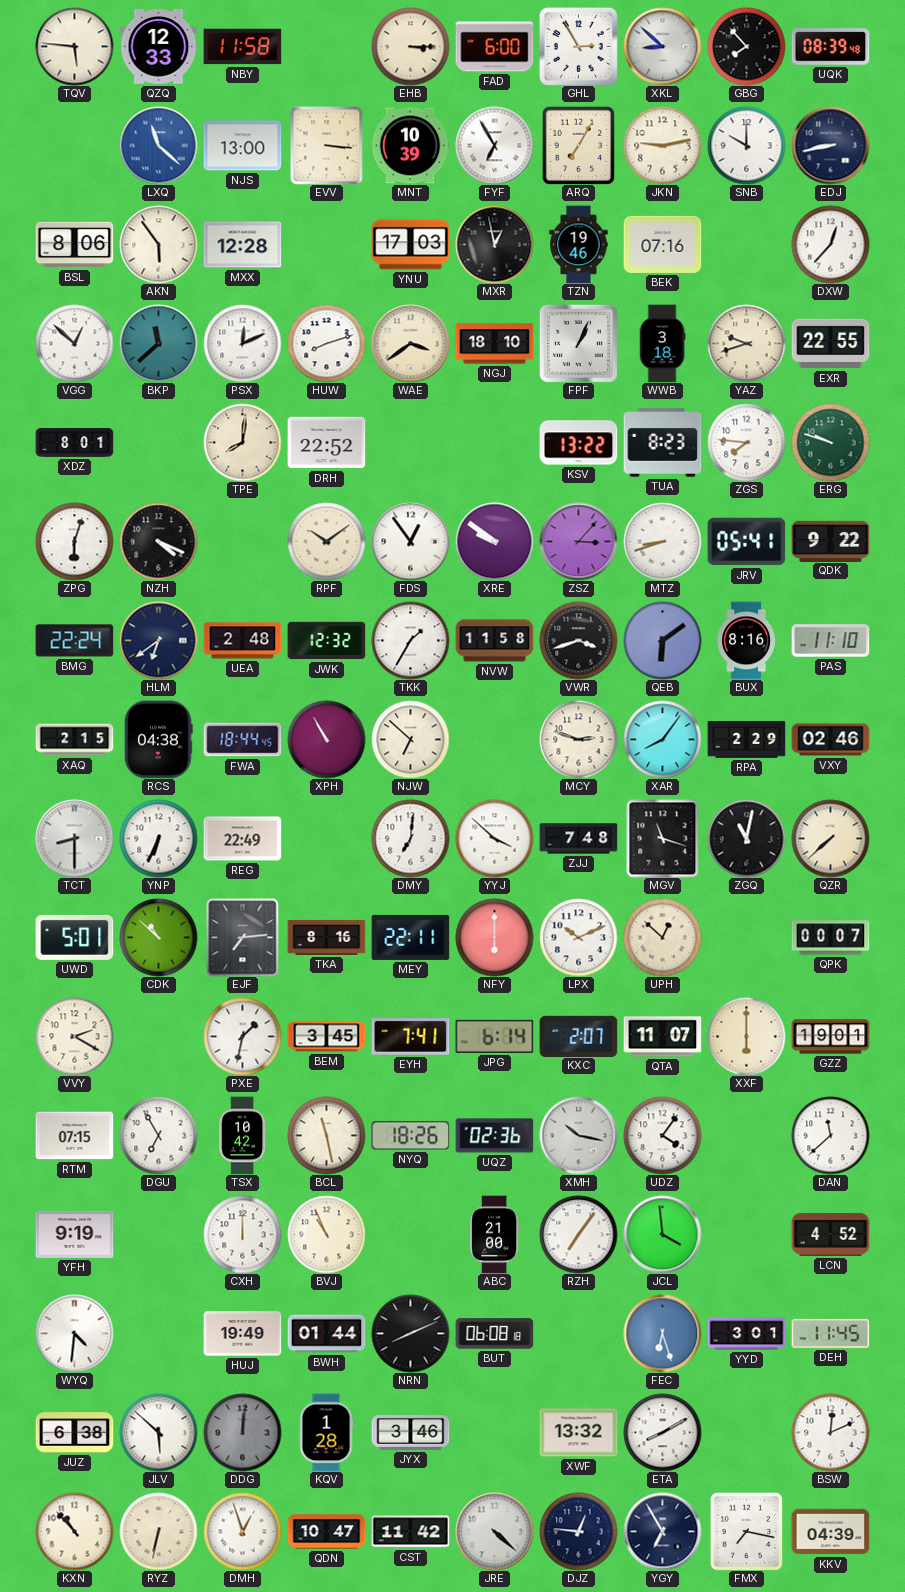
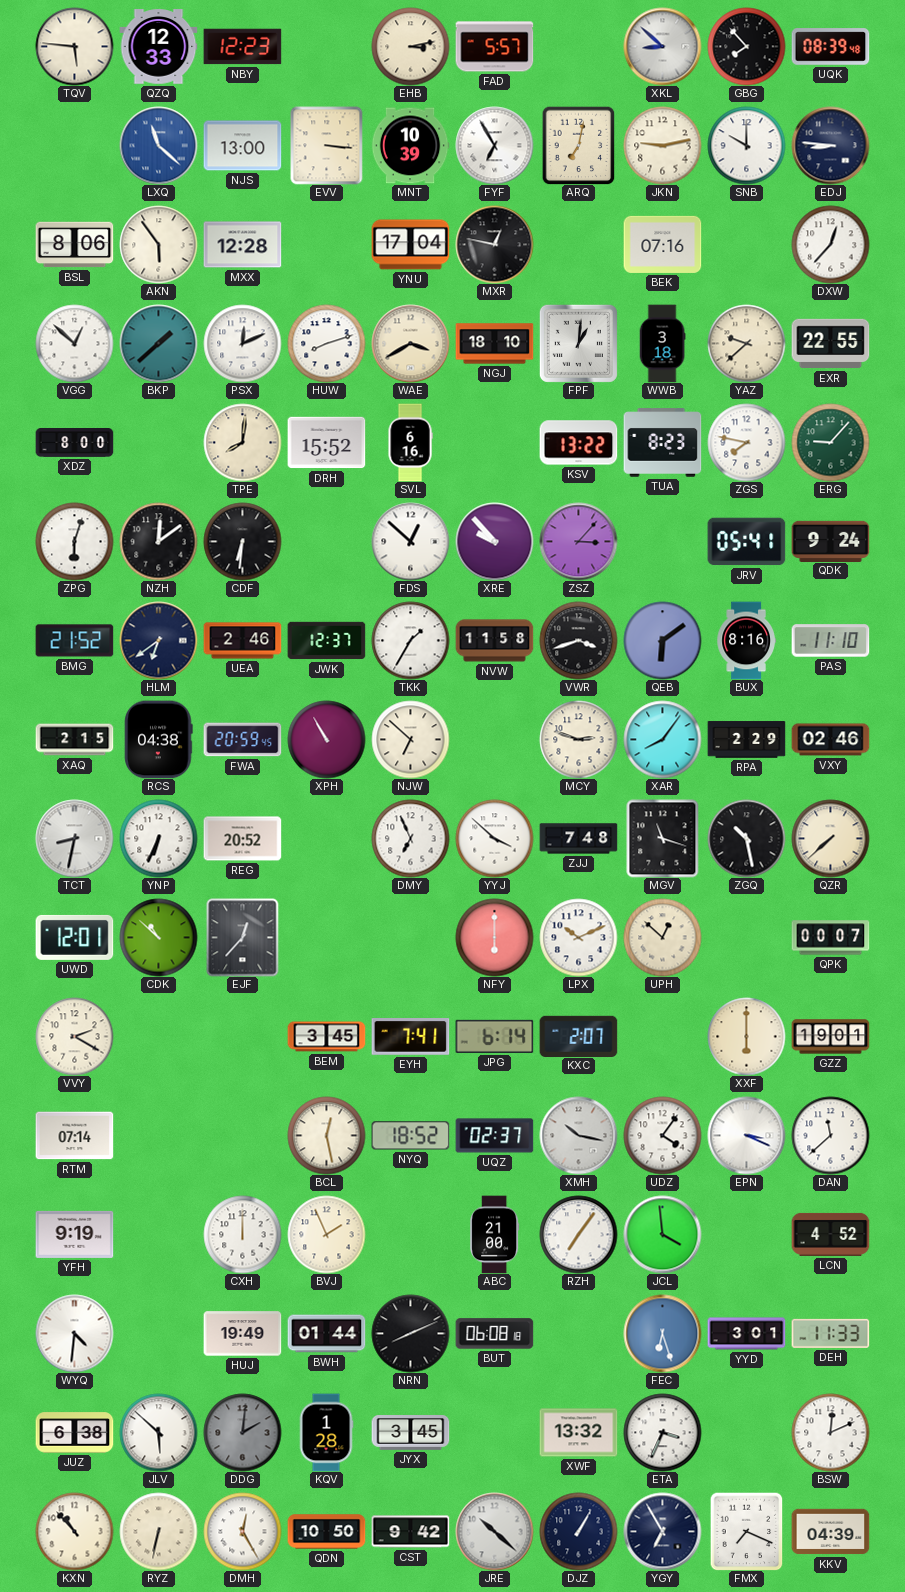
NBY: 11:58 -> 12:23 (242, 47)
EHB: 3:15 -> 3:13 (410, 46)
FAD: 6:00 -> 5:57 (494, 47)
GHL: 2:55 -> none (578, 46)
ARQ: 7:05 -> 7:02 (579, 145)
EDJ: 8:43 -> 8:46 (830, 145)
YNU: 17:03 -> 17:04 (410, 245)
MXR: 12:58 -> 12:47 (494, 244)
TZN: 19:46 -> none (579, 244)
BKP: 11:38 -> 1:38 (158, 343)
WAE: 3:39 -> 3:40 (410, 343)
FPF: 1:04 -> 1:01 (578, 343)
YAZ: 9:42 -> 9:38 (746, 343)
XDZ: 8:01 -> 8:00 (74, 443)
DRH: 22:52 -> 15:52 (326, 443)
SVL: none -> 6:16 (410, 442)
ZGS: 7:46 -> 7:47 (746, 442)
ERG: 9:48 -> 9:07 (830, 442)
NZH: 4:19 -> 12:09 (158, 541)
CDF: none -> 6:31 (242, 541)
RPF: 10:09 -> none (326, 541)
FDS: 12:54 -> 12:52 (410, 541)
XRE: 9:51 -> 9:53 (494, 541)
MTZ: 8:42 -> none (662, 541)
QDK: 9:22 -> 9:24 (830, 541)
BMG: 22:24 -> 21:52 (74, 641)
UEA: 2:48 -> 2:46 (242, 641)
JWK: 12:32 -> 12:37 (326, 641)
FWA: 18:44 -> 20:59 (242, 740)
TCT: 8:30 -> 8:32 (74, 838)
REG: 22:49 -> 20:52 (242, 839)
DMY: 7:01 -> 6:56 (410, 838)
ZGQ: 11:02 -> 10:28 (746, 838)
UWD: 5:01 -> 12:01 (74, 937)
EJF: 7:14 -> 12:37 (243, 937)
TKA: 8:16 -> none (326, 937)
MEY: 22:11 -> none (410, 937)
PXE: 1:32 -> none (242, 1036)
QTA: 11:07 -> none (662, 1037)
RTM: 07:15 -> 07:14 (74, 1136)
DGU: 6:55 -> none (158, 1135)
TSX: 10:42 -> none (243, 1135)
BCL: 11:28 -> 12:28 (326, 1135)
NYQ: 18:26 -> 18:52 (410, 1136)
UQZ: 02:36 -> 02:37 (494, 1136)
EPN: none -> 3:19 (746, 1135)
BVJ: 10:56 -> 1:56 (326, 1234)
DEH: 11:45 -> 11:33 (830, 1333)
DDG: 12:01 -> 2:01 (242, 1432)
JYX: 3:46 -> 3:45 (410, 1433)
ETA: 8:10 -> 3:34 (662, 1432)
DMH: 12:57 -> 12:25 (242, 1531)
QDN: 10:47 -> 10:50 (326, 1532)
CST: 11:42 -> 9:42 (410, 1532)
JRE: 4:22 -> 10:22 (494, 1531)
DJZ: 12:46 -> 1:05 (578, 1531)
FMX: 7:17 -> 7:19 (747, 1531)
